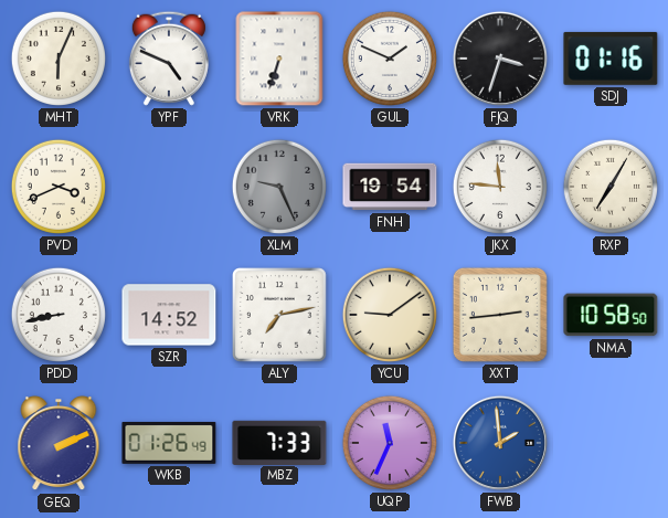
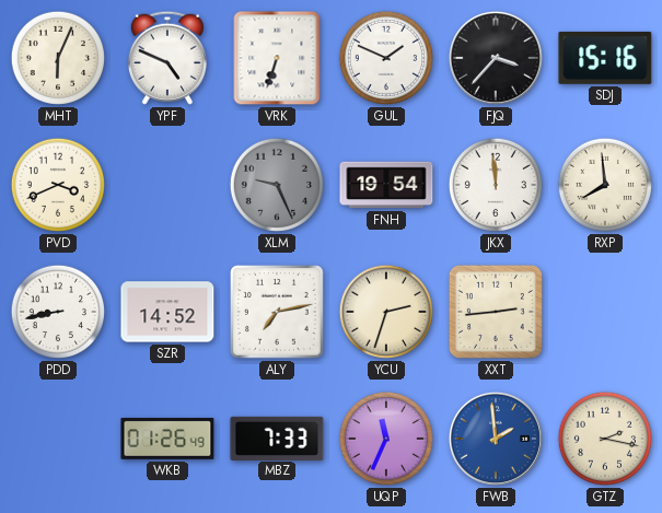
FJQ: 3:33 -> 3:37 (496, 58)
SDJ: 01:16 -> 15:16 (605, 58)
JKX: 11:46 -> 11:59 (496, 185)
RXP: 7:05 -> 7:59 (605, 185)
YCU: 9:09 -> 2:33 (386, 312)
NMA: 10:58 -> none (611, 315)
GEQ: 2:11 -> none (59, 444)
GTZ: none -> 2:17 (605, 439)
